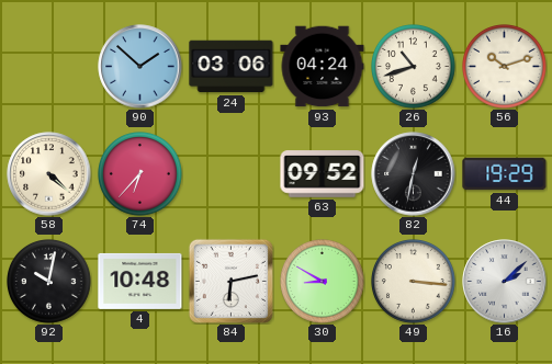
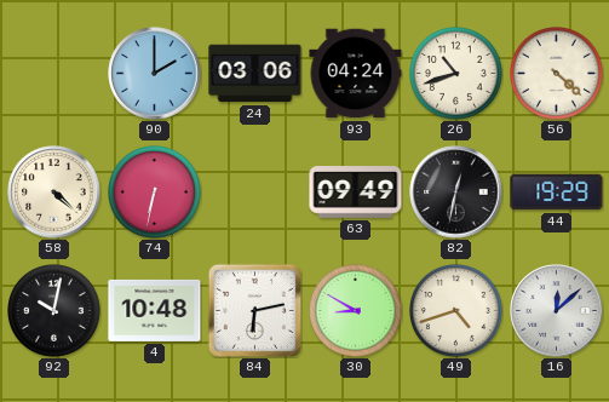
90: 1:52 -> 2:00 (155, 74)
56: 10:12 -> 4:22 (557, 74)
74: 6:37 -> 6:32 (155, 193)
63: 09:52 -> 09:49 (356, 193)
49: 3:16 -> 4:42 (456, 311)
16: 2:08 -> 12:08 (557, 311)
